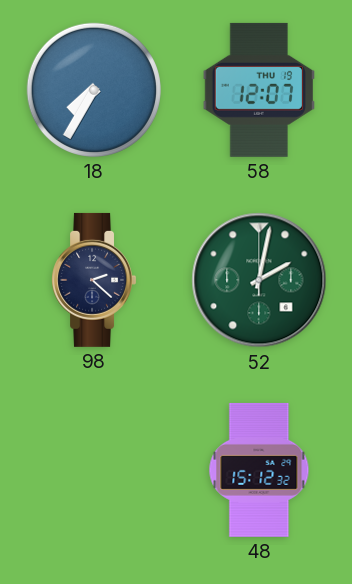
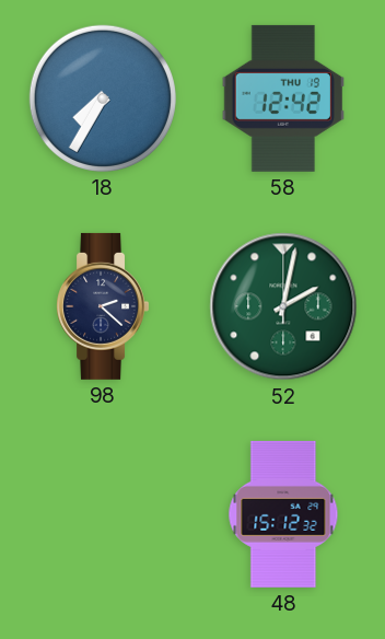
58: 12:07 -> 12:42 (282, 98)
